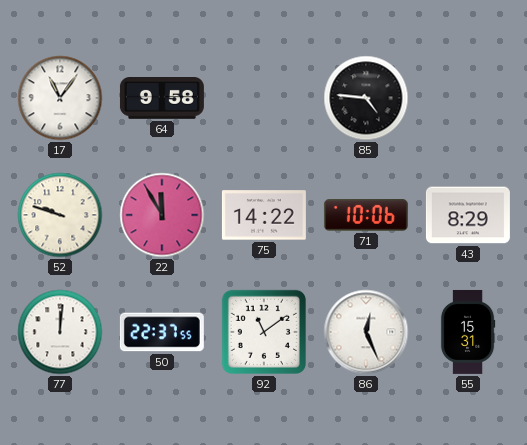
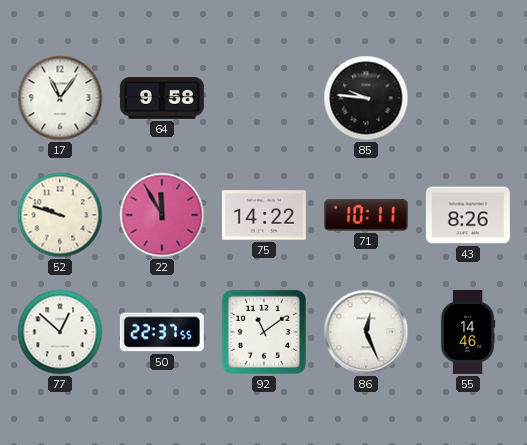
85: 4:46 -> 9:46 (366, 98)
71: 10:06 -> 10:11 (366, 216)
43: 8:29 -> 8:26 (468, 215)
77: 12:01 -> 12:52 (60, 332)
55: 15:31 -> 14:46 (468, 332)
